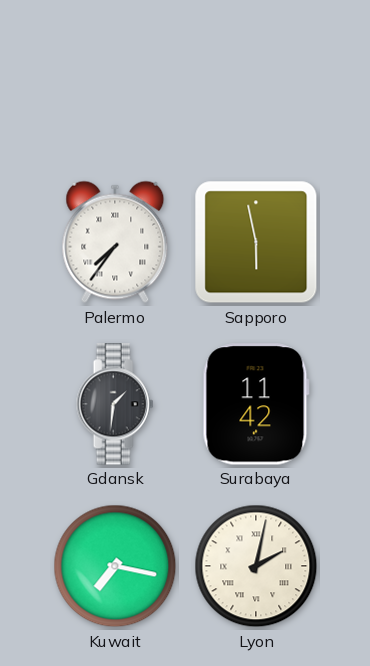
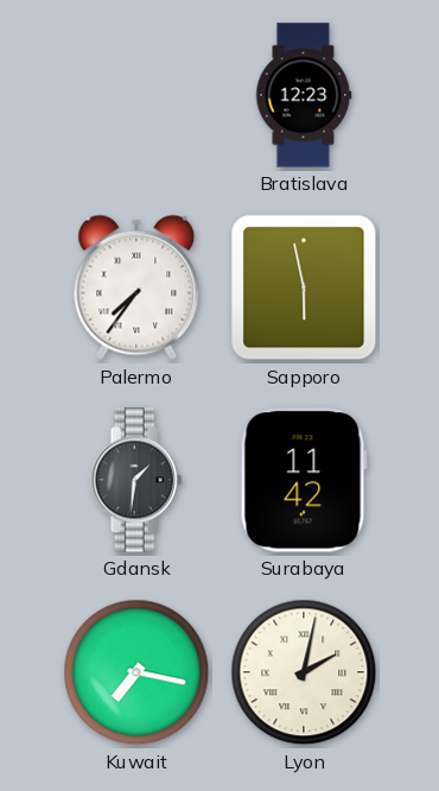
Bratislava: none -> 12:23 (304, 95)
